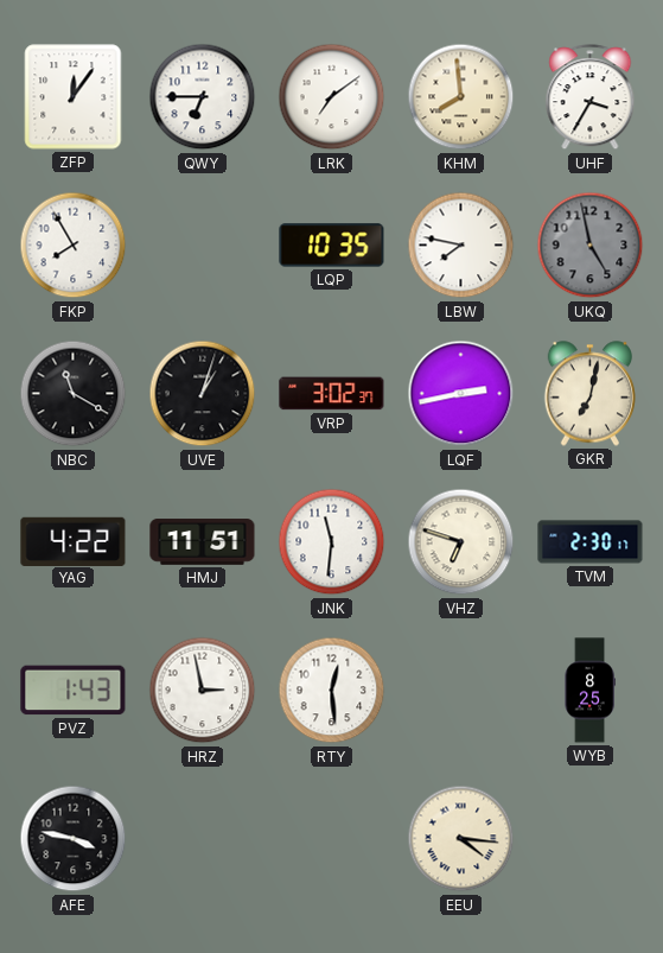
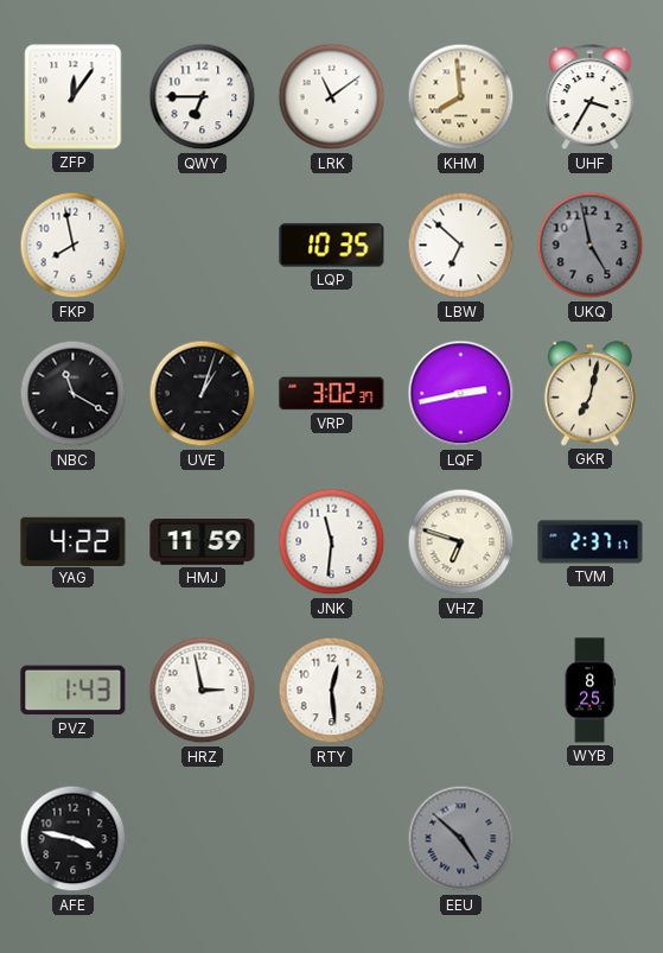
LRK: 7:09 -> 11:09 (332, 97)
FKP: 7:55 -> 7:58 (74, 246)
LBW: 7:47 -> 6:52 (461, 246)
HMJ: 11:51 -> 11:59 (203, 542)
TVM: 2:30 -> 2:37 (591, 542)
EEU: 4:16 -> 4:52 (461, 839)
EEU dial: cream -> grey (461, 839)
